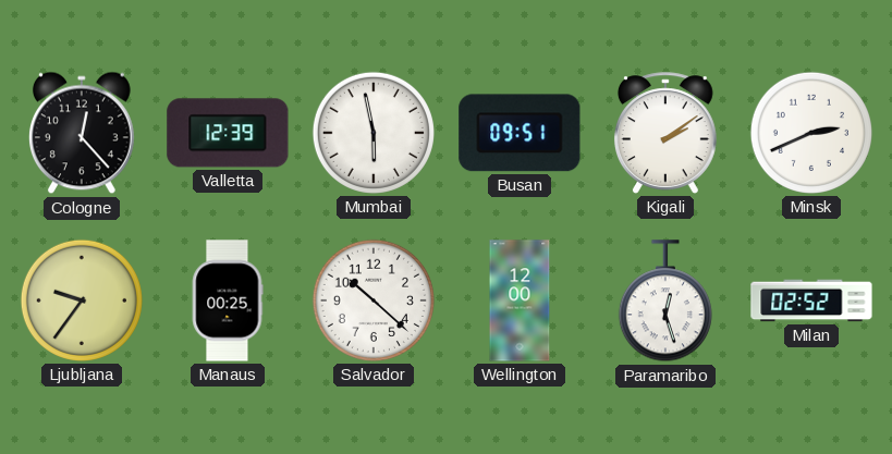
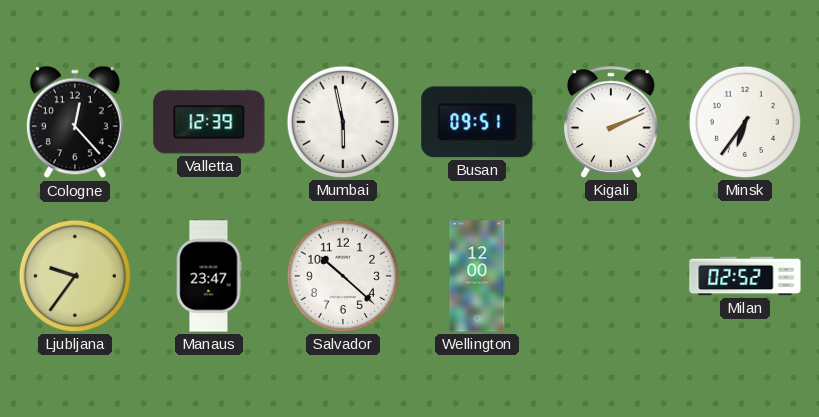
Kigali: 2:09 -> 2:11 (611, 122)
Minsk: 2:41 -> 6:36 (745, 122)
Manaus: 00:25 -> 23:47 (209, 276)
Paramaribo: 12:27 -> none (665, 302)
